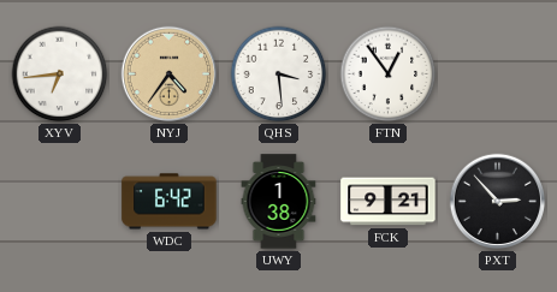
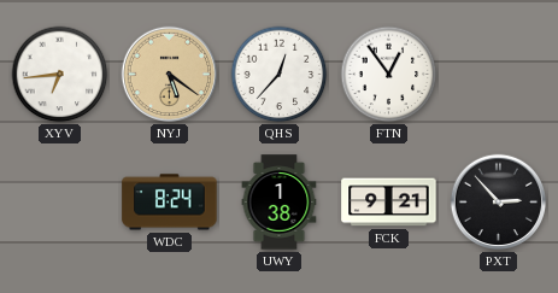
NYJ: 4:36 -> 5:21 (170, 75)
QHS: 3:29 -> 12:37 (280, 75)
WDC: 6:42 -> 8:24 (170, 203)
